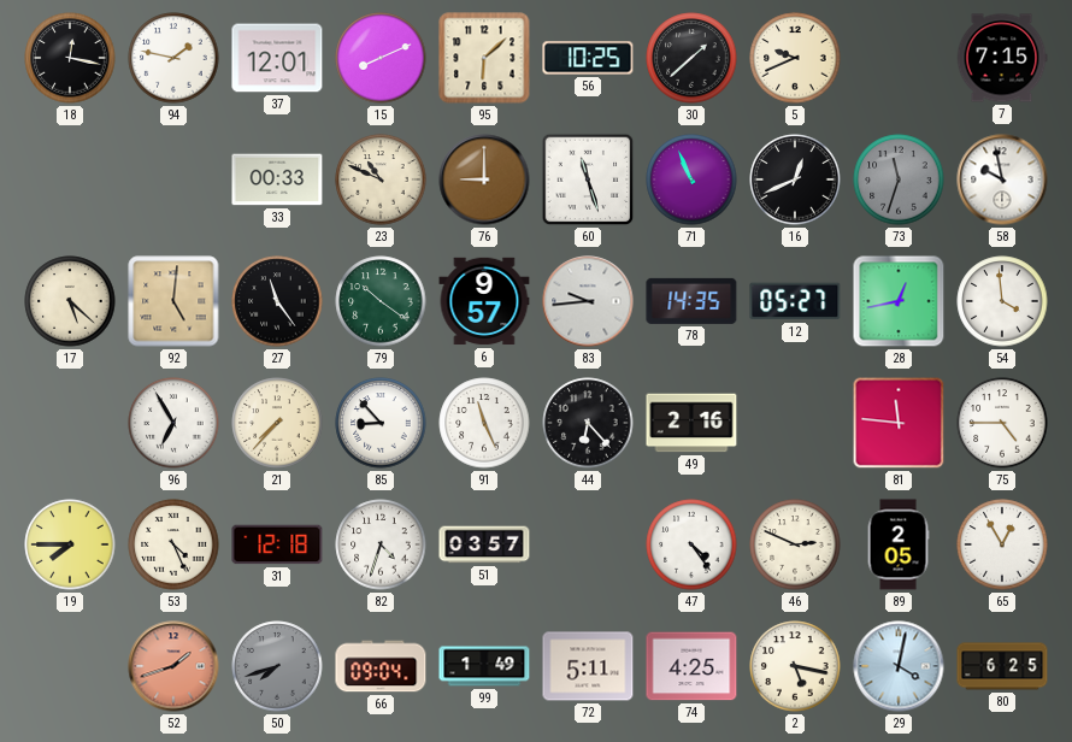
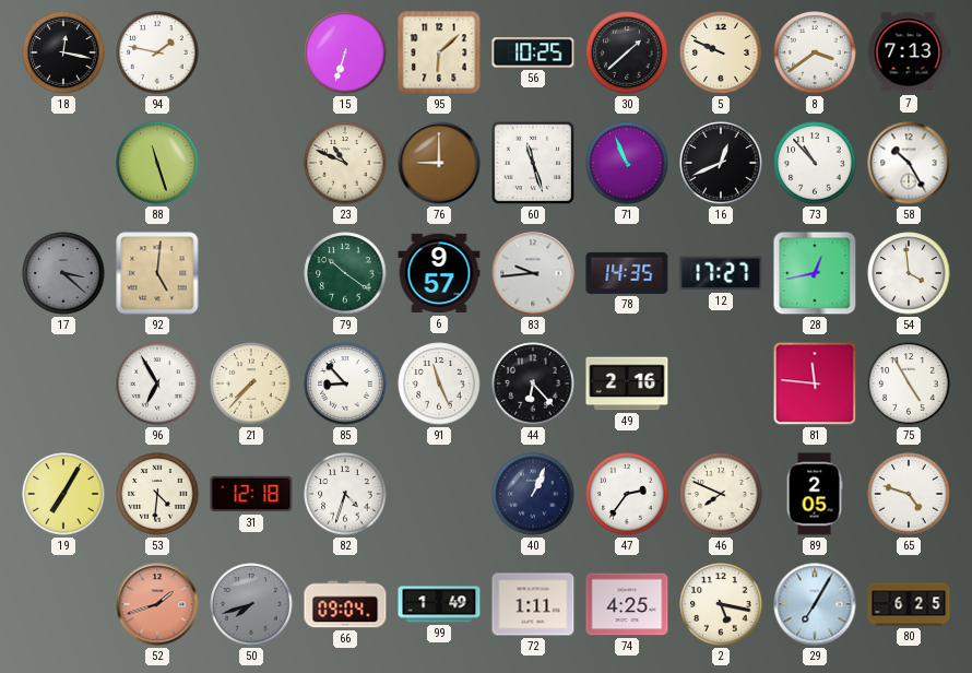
37: 12:01 -> none (277, 58)
15: 8:11 -> 6:33 (345, 52)
5: 9:41 -> 9:49 (721, 52)
8: none -> 3:39 (815, 52)
7: 7:15 -> 7:13 (909, 52)
88: none -> 11:27 (157, 163)
33: 00:33 -> none (277, 179)
73: 11:33 -> 10:53 (815, 163)
73 dial: grey -> white (815, 163)
58: 9:58 -> 10:25 (909, 163)
17: 5:22 -> 3:22 (63, 273)
17 dial: cream -> grey (63, 273)
27: 11:24 -> none (277, 301)
12: 05:27 -> 17:27 (721, 273)
75: 4:45 -> 4:55 (909, 383)
19: 7:45 -> 7:05 (63, 494)
53: 4:26 -> 4:31 (157, 494)
51: 03:57 -> none (484, 544)
40: none -> 1:04 (533, 494)
47: 4:24 -> 2:36 (627, 494)
46: 2:49 -> 7:49 (721, 494)
65: 12:55 -> 4:48 (909, 494)
72: 5:11 -> 1:11 (533, 604)
29: 4:02 -> 7:05 (815, 604)
